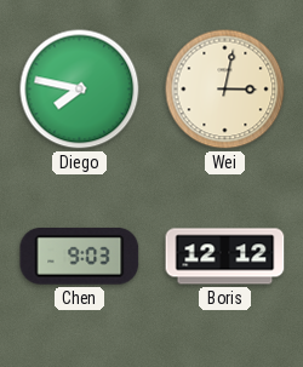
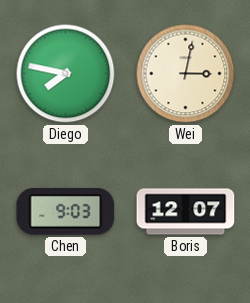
Boris: 12:12 -> 12:07 (186, 212)
